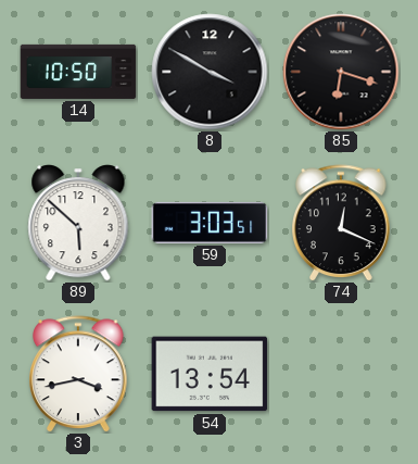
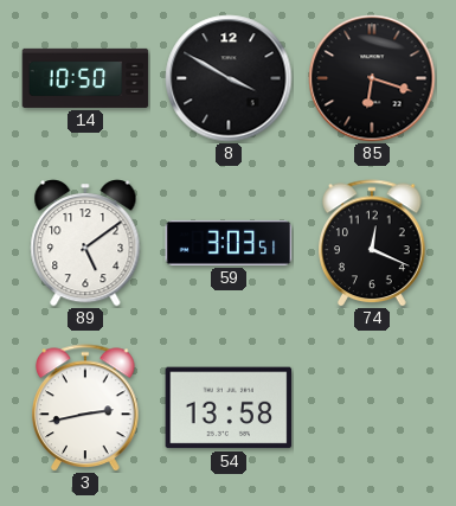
89: 5:52 -> 5:09 (85, 243)
3: 3:43 -> 2:43 (85, 408)
54: 13:54 -> 13:58 (229, 408)
